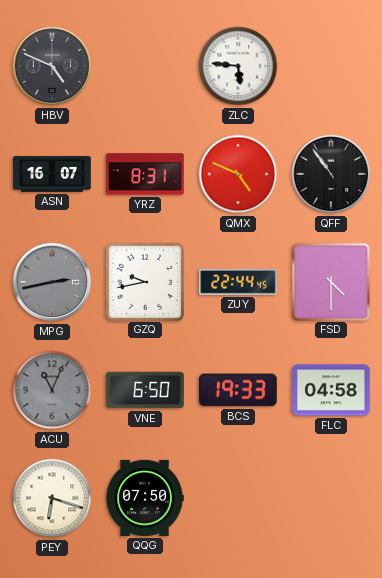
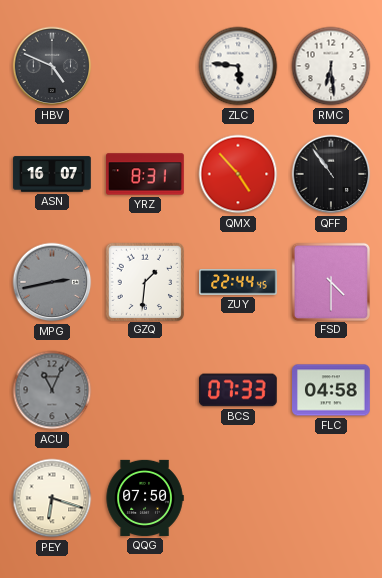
RMC: none -> 6:29 (331, 66)
QMX: 4:49 -> 4:53 (238, 174)
GZQ: 9:43 -> 1:31 (144, 281)
VNE: 6:50 -> none (146, 390)
BCS: 19:33 -> 07:33 (238, 390)
